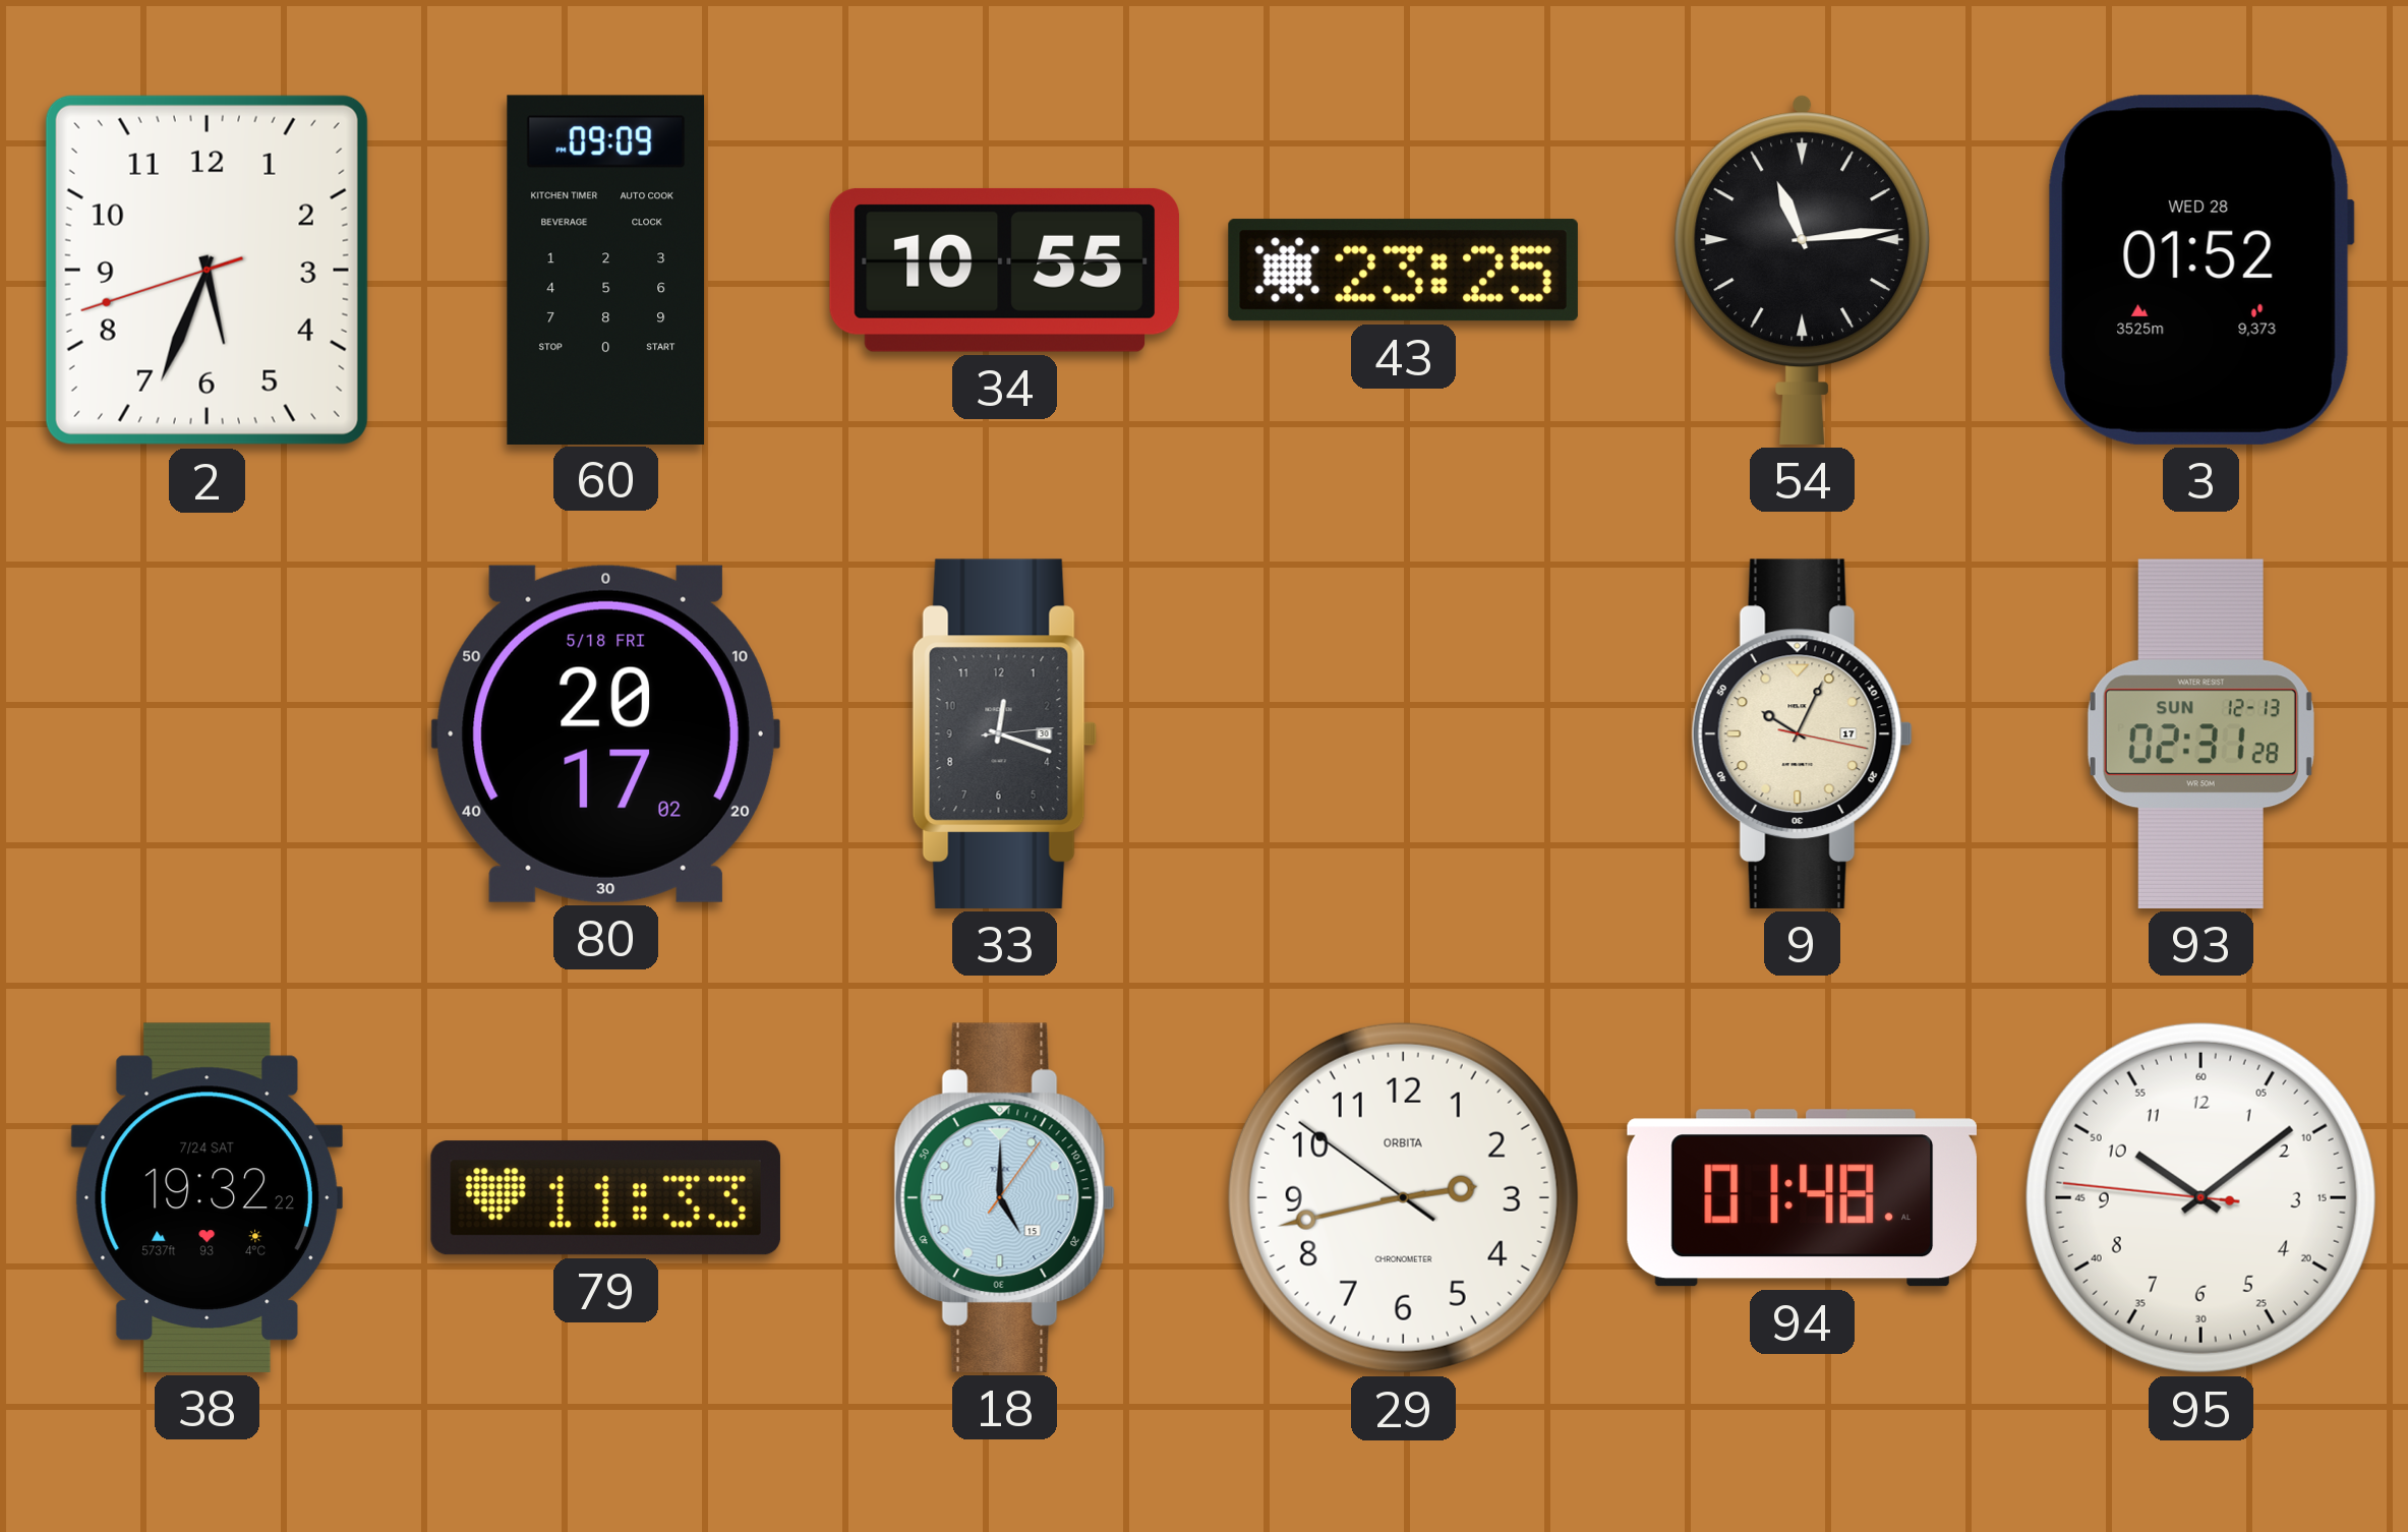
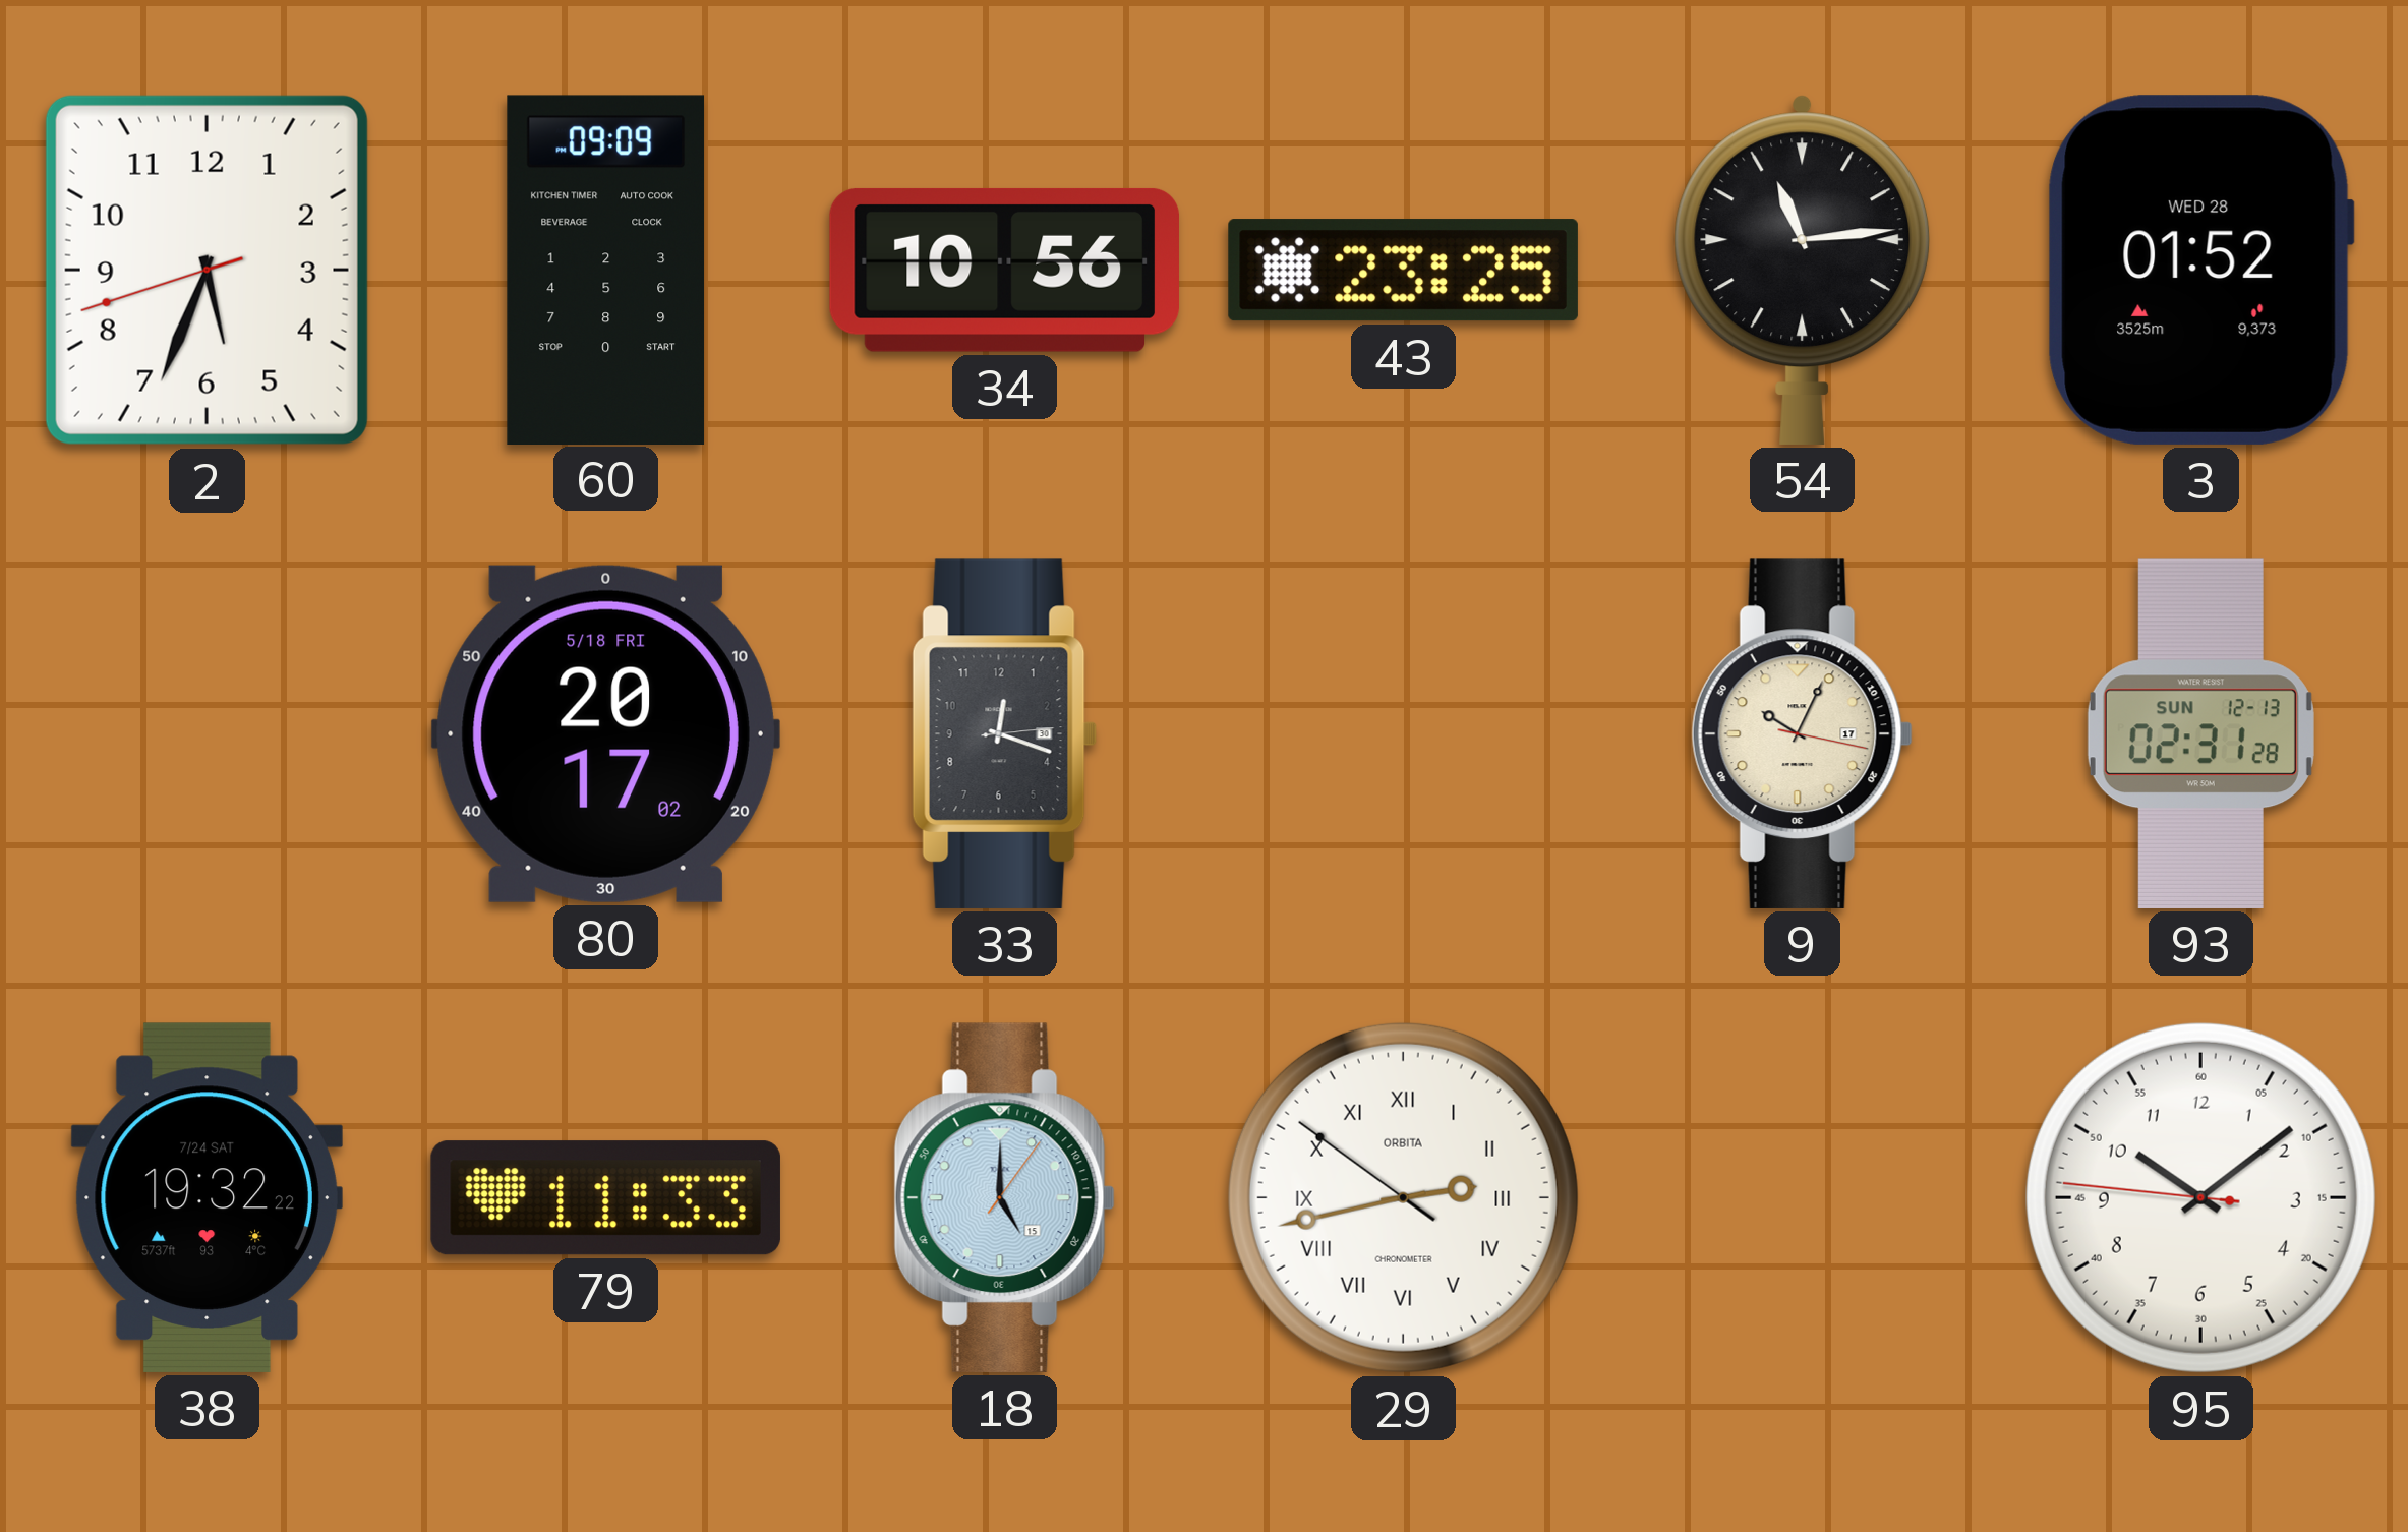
34: 10:55 -> 10:56 (1004, 270)
29 numerals: Arabic -> Roman (1403, 1197)
94: 01:48 -> none (1802, 1198)
